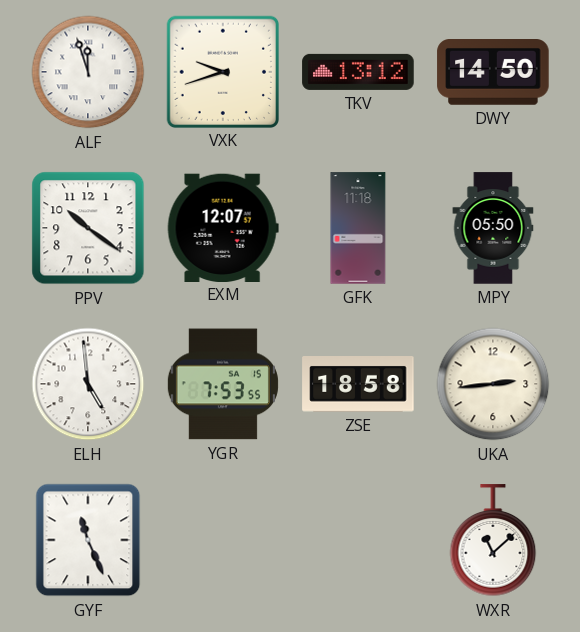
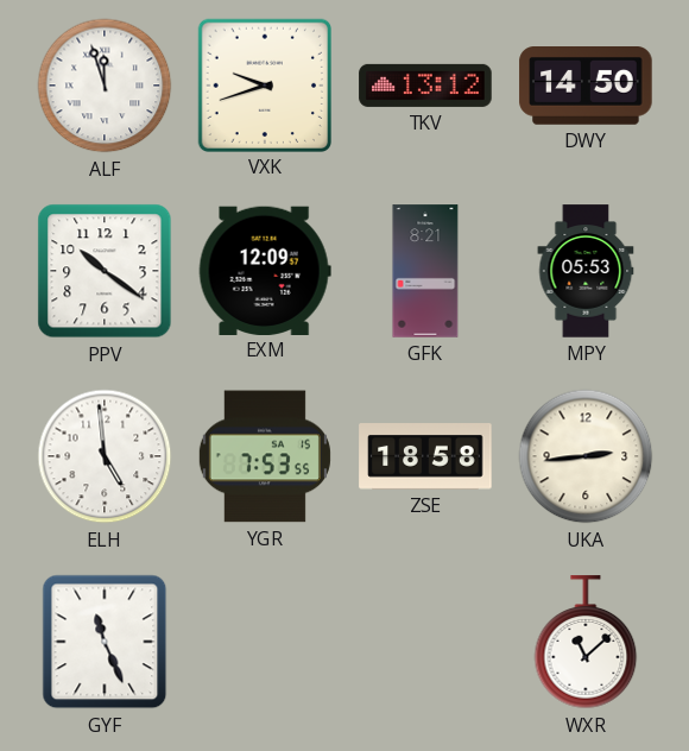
EXM: 12:07 -> 12:09 (265, 270)
GFK: 11:18 -> 8:21 (425, 271)
MPY: 05:50 -> 05:53 (586, 271)
